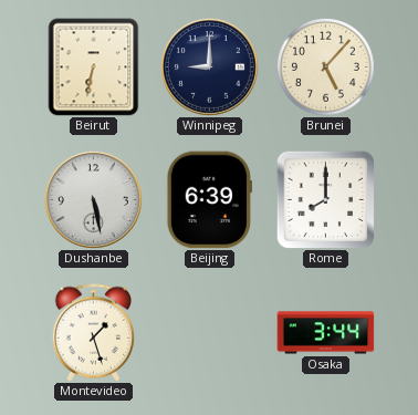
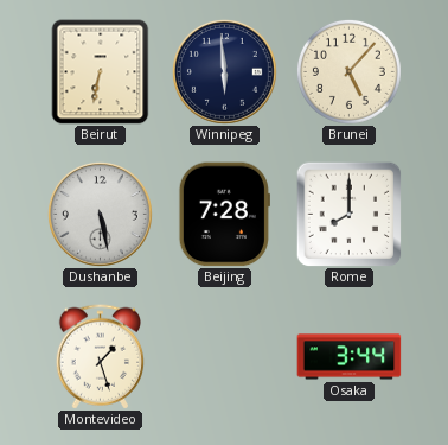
Winnipeg: 9:00 -> 5:59 (224, 71)
Beijing: 6:39 -> 7:28 (224, 215)
